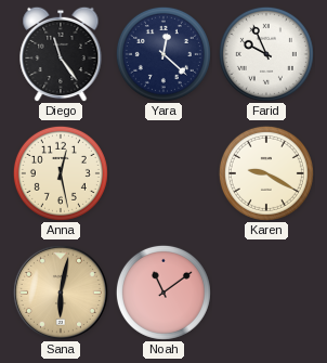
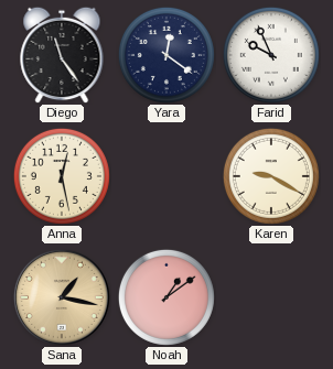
Yara: 12:22 -> 12:21 (166, 55)
Sana: 6:02 -> 1:17 (62, 297)
Noah: 11:09 -> 1:09 (166, 297)
